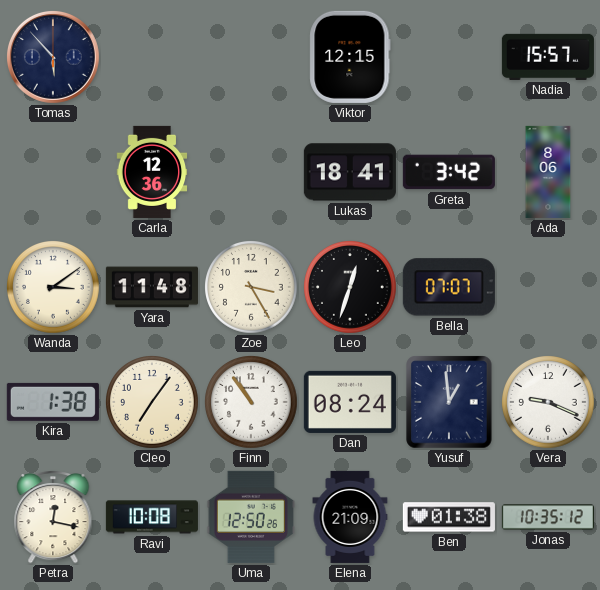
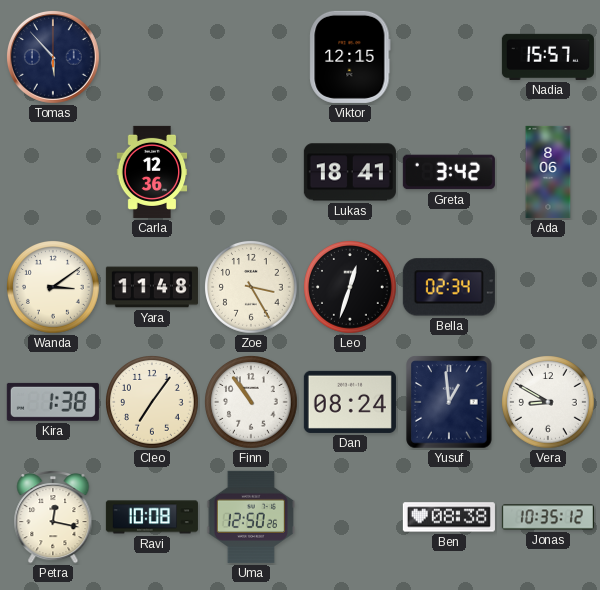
Bella: 07:07 -> 02:34 (449, 287)
Vera: 9:19 -> 8:50 (549, 403)
Elena: 21:09 -> none (350, 517)
Ben: 01:38 -> 08:38 (449, 517)
